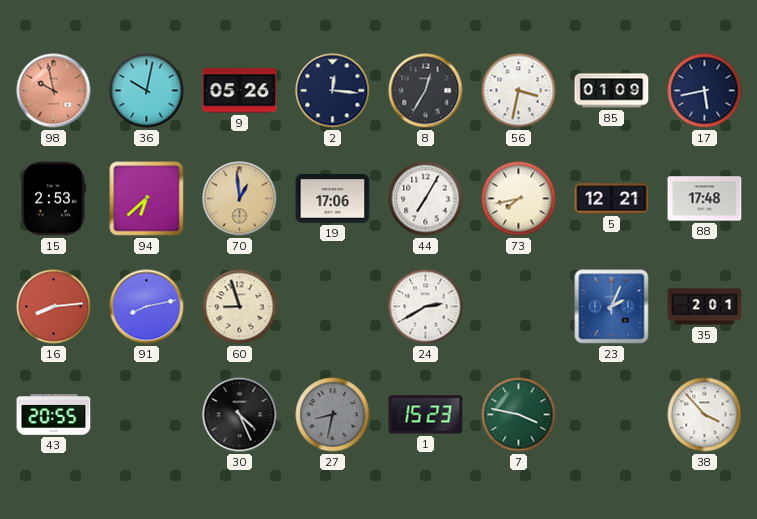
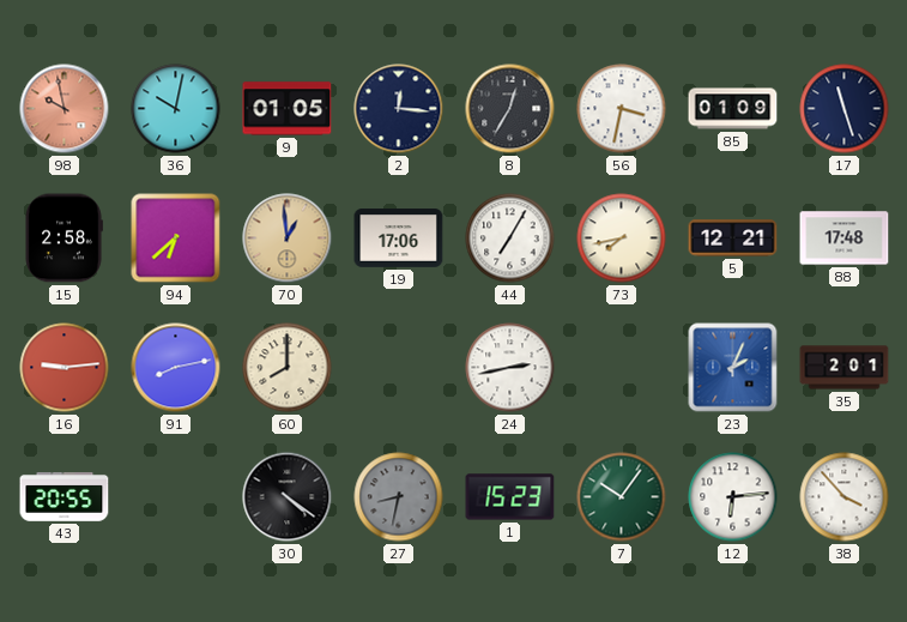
9: 05:26 -> 01:05 (288, 109)
17: 5:43 -> 11:27 (845, 109)
15: 2:53 -> 2:58 (64, 238)
16: 8:14 -> 9:14 (65, 368)
60: 8:57 -> 8:00 (288, 368)
24: 2:40 -> 2:43 (510, 368)
30: 4:26 -> 4:21 (288, 497)
7: 3:47 -> 10:06 (622, 497)
12: none -> 6:14 (733, 497)
